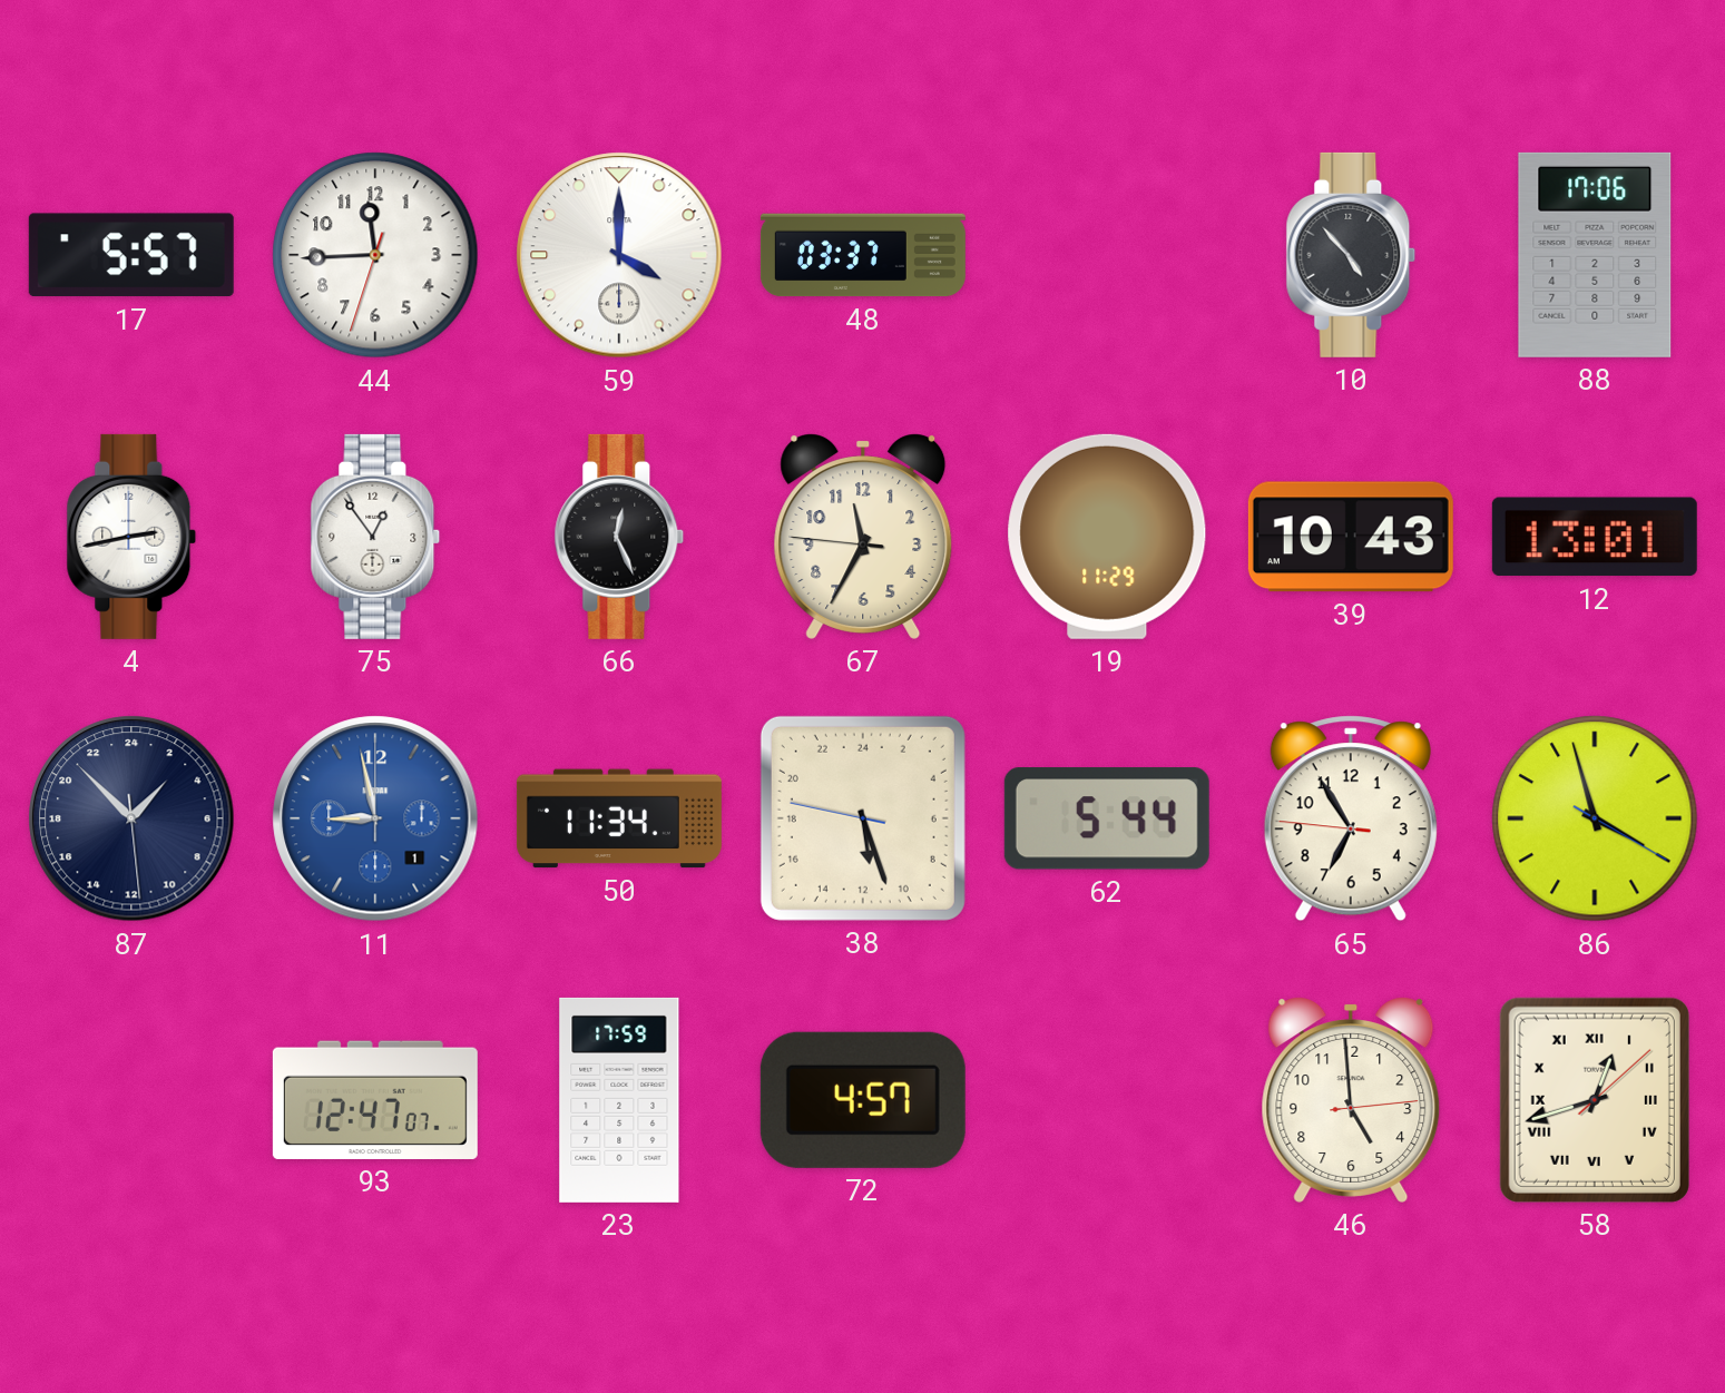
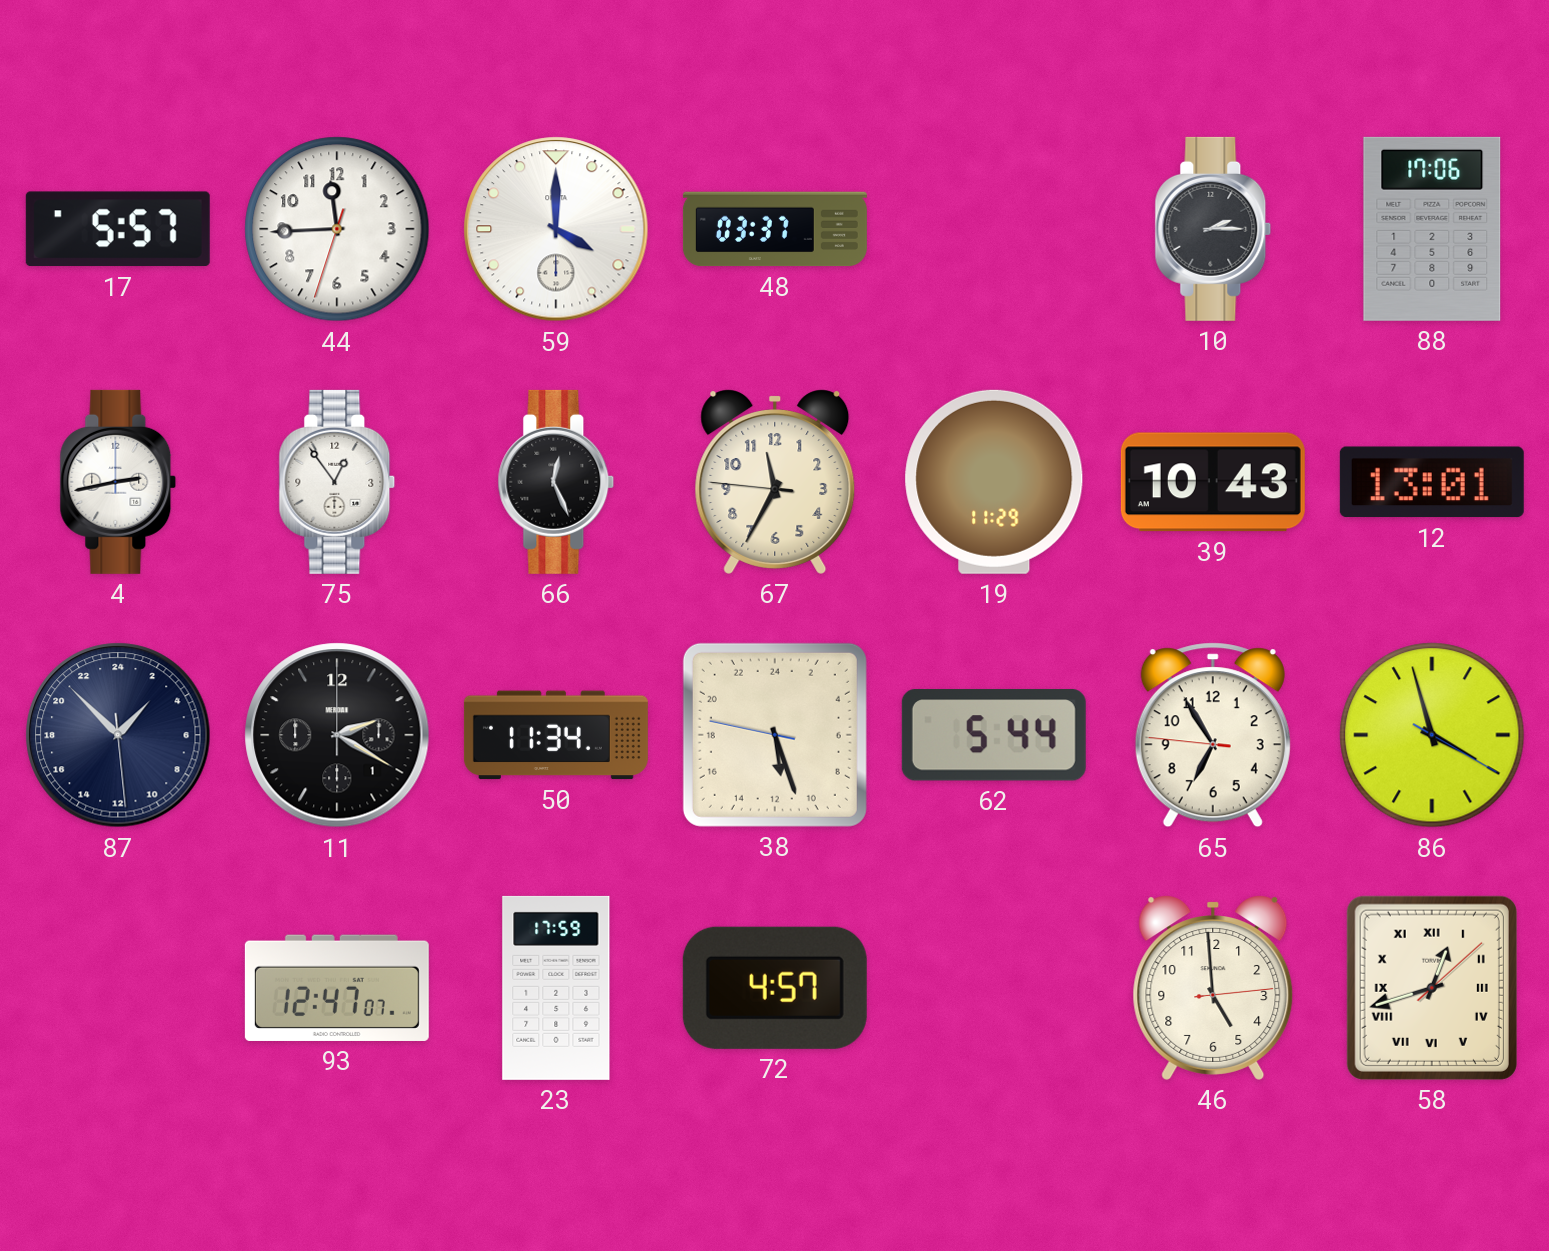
10: 4:53 -> 2:15 (1213, 229)
11: 8:58 -> 2:20 (337, 735)
11 dial: blue -> black (337, 735)
